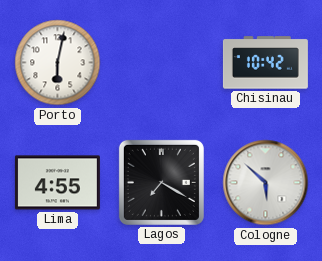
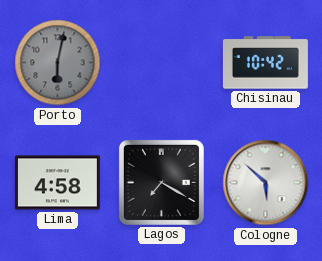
Porto dial: white -> grey (58, 63)
Lima: 4:55 -> 4:58 (57, 183)
